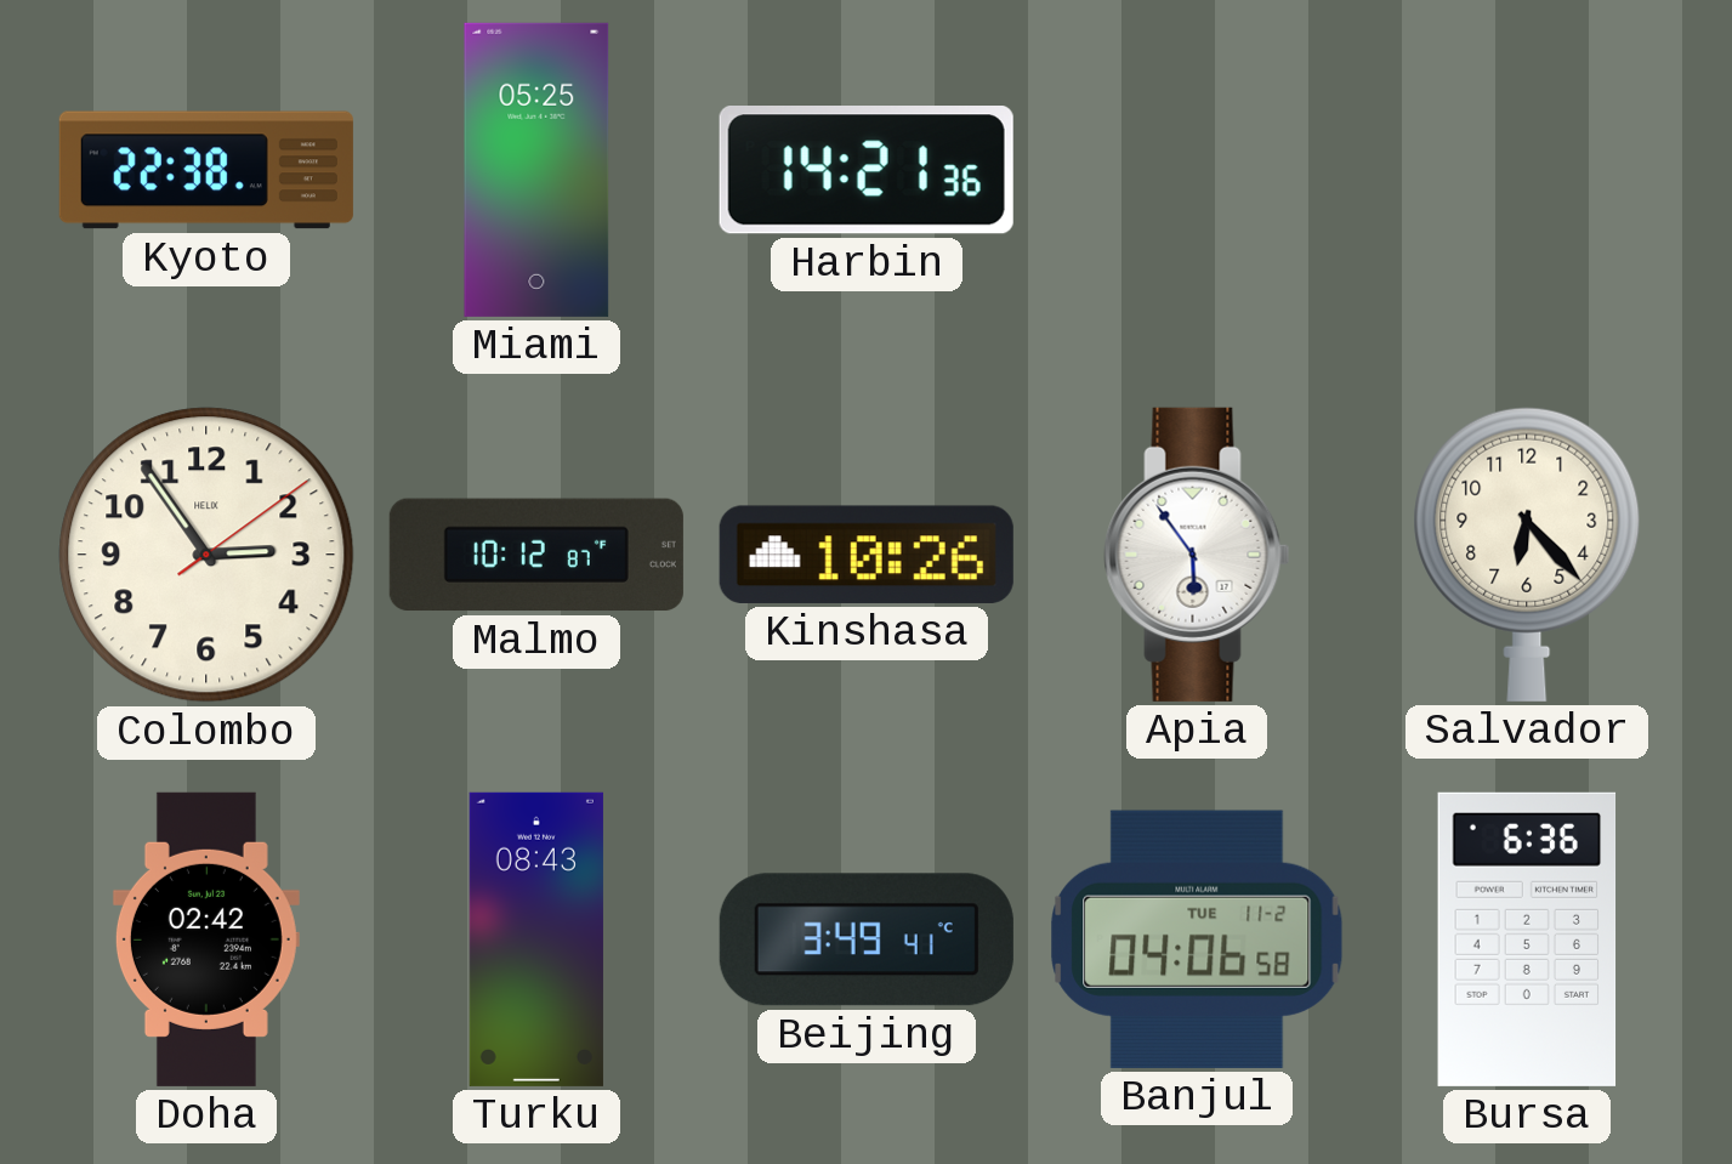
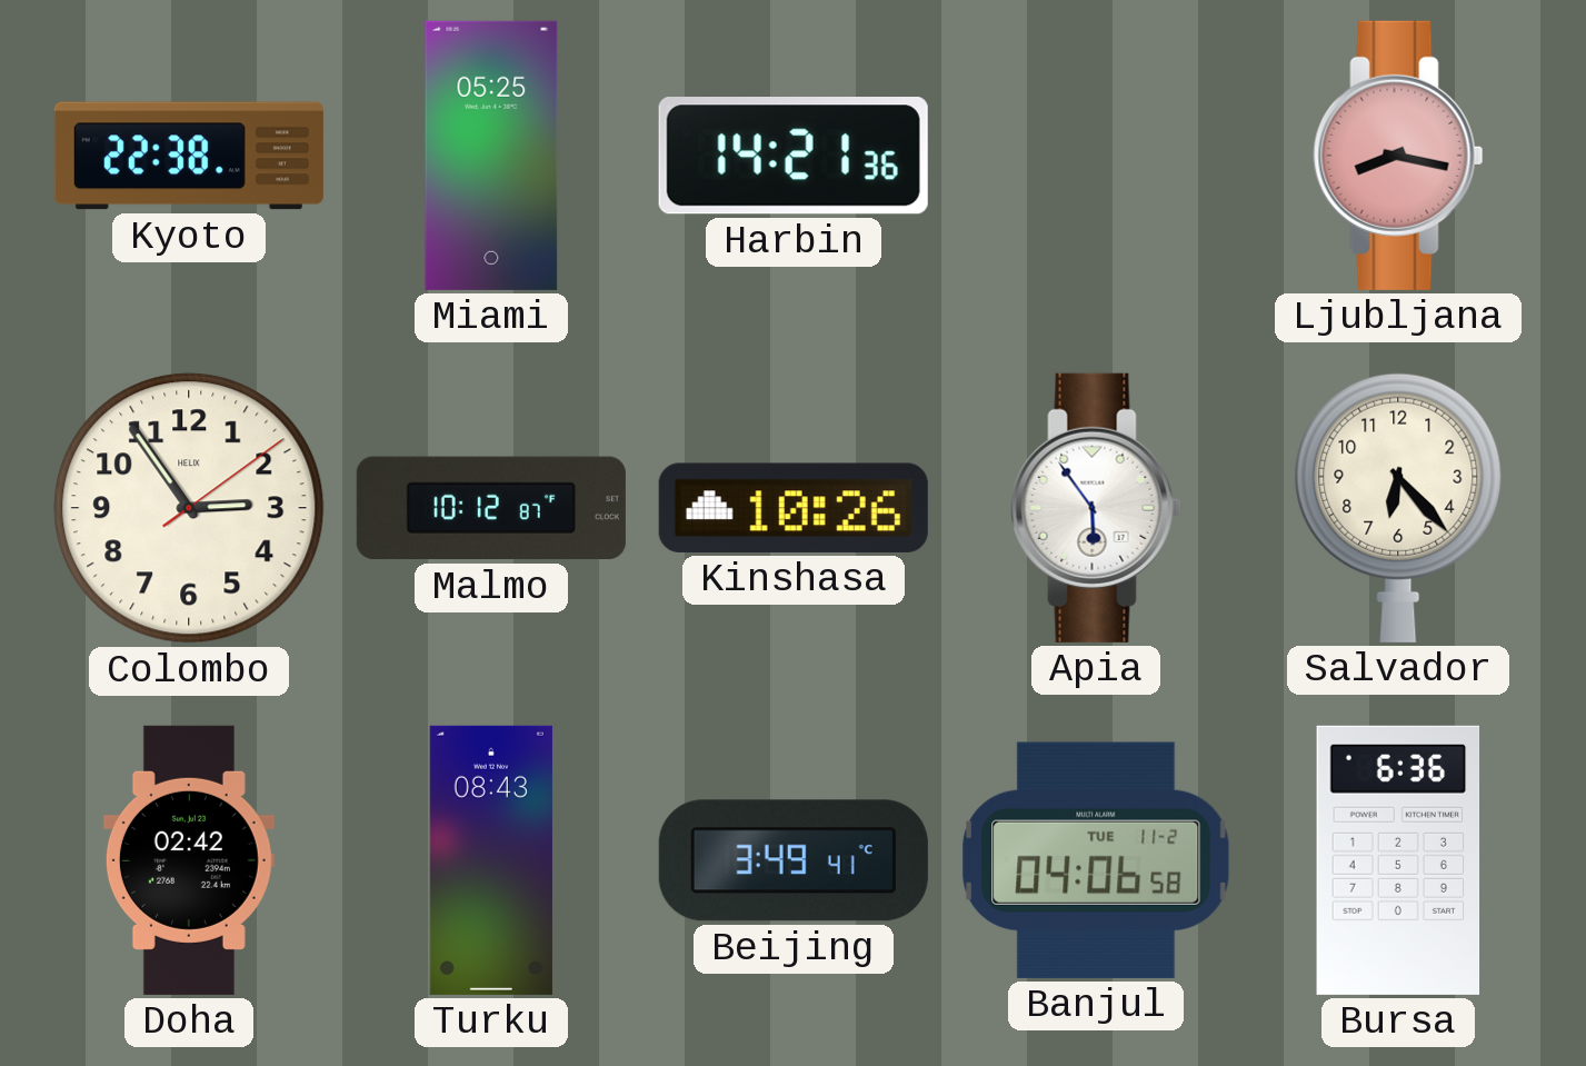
Ljubljana: none -> 8:17 (1398, 156)
